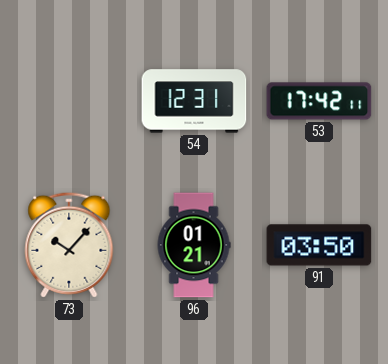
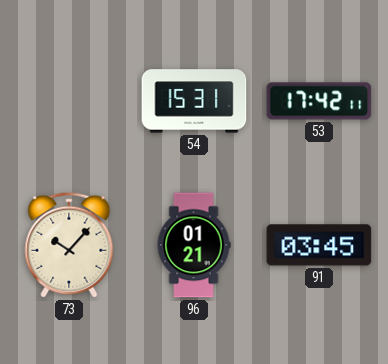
54: 12:31 -> 15:31 (194, 101)
91: 03:50 -> 03:45 (319, 245)
